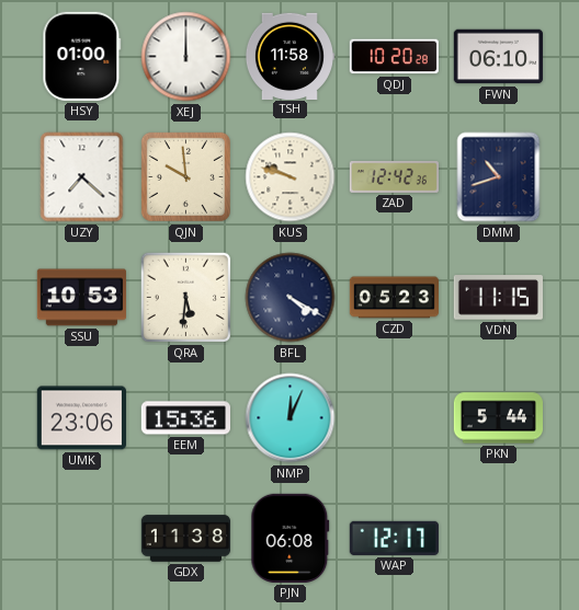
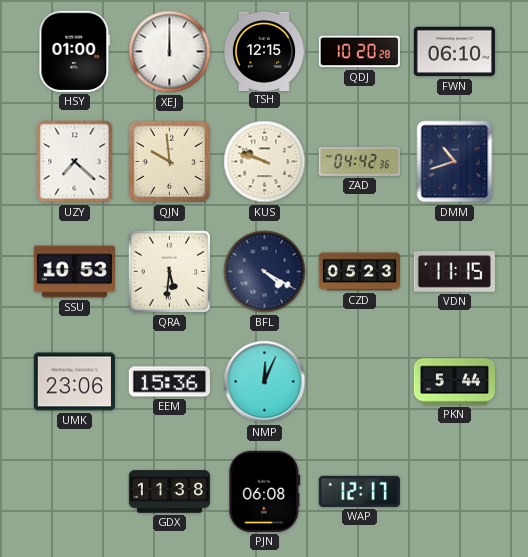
TSH: 11:58 -> 12:15 (263, 51)
ZAD: 12:42 -> 04:42 (359, 162)
